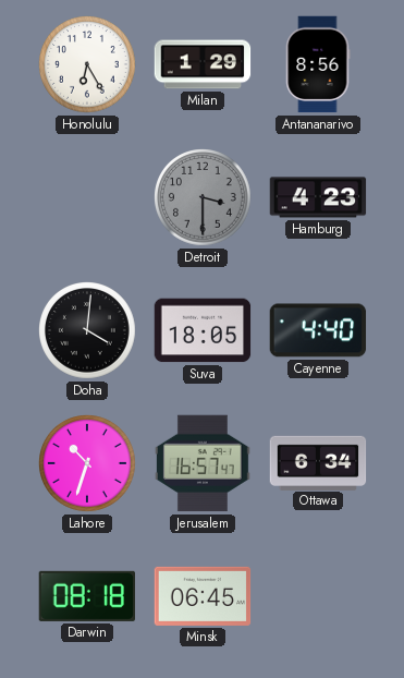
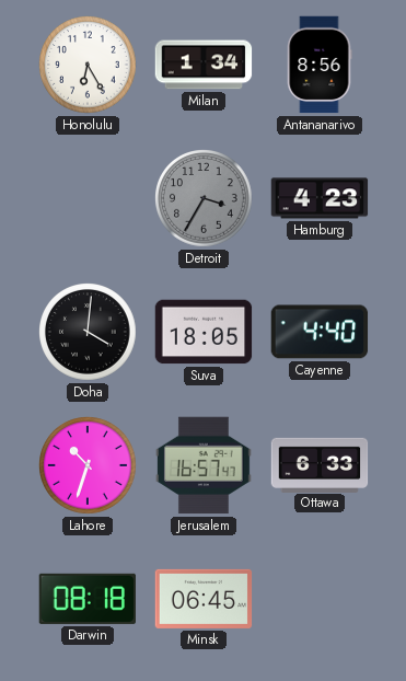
Milan: 1:29 -> 1:34 (204, 65)
Detroit: 3:30 -> 3:35 (205, 199)
Ottawa: 6:34 -> 6:33 (320, 464)
